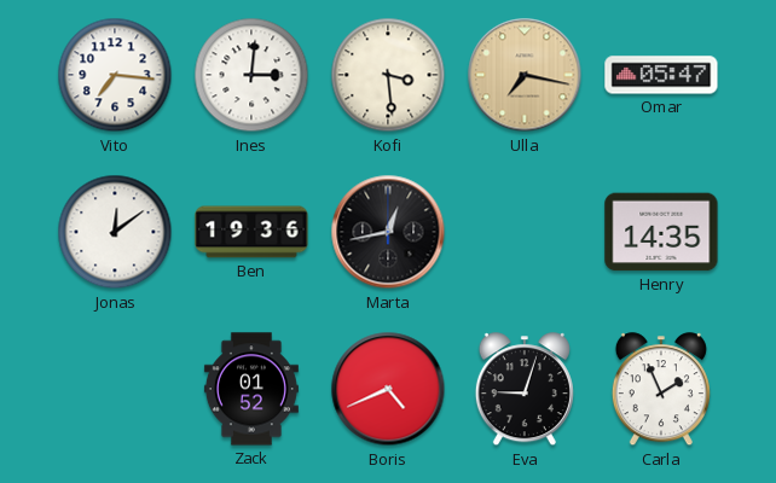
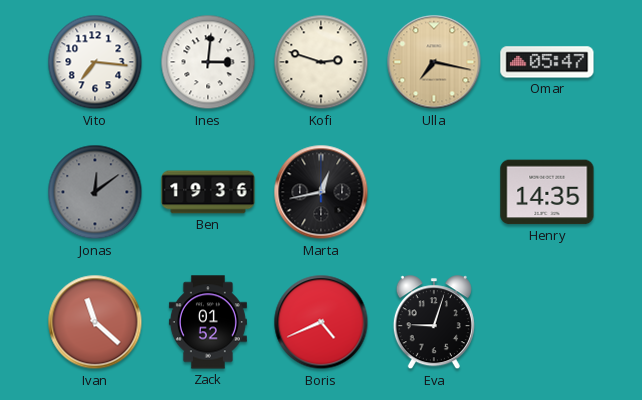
Kofi: 3:29 -> 2:48 (321, 62)
Jonas dial: white -> grey (95, 192)
Ivan: none -> 11:22 (95, 322)
Carla: 1:56 -> none (661, 390)
